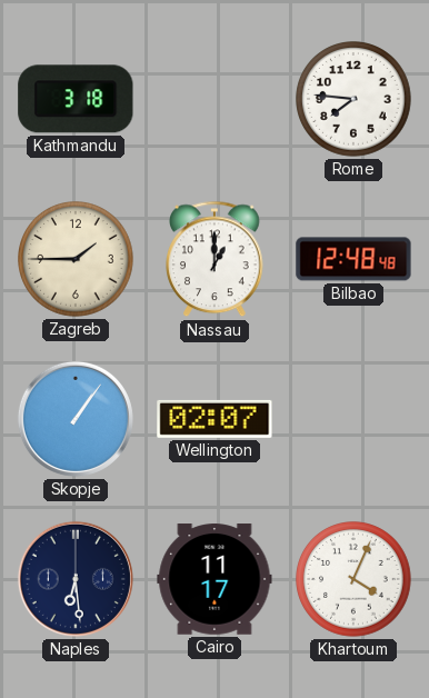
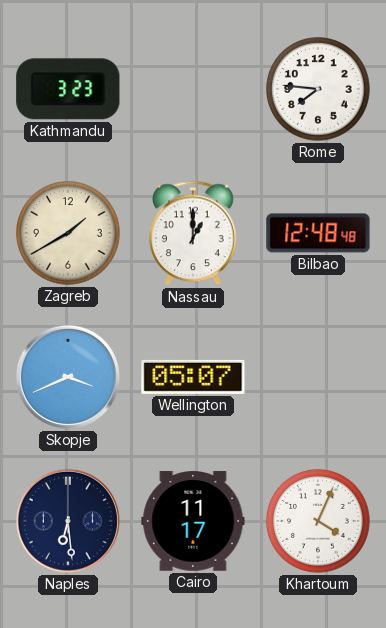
Kathmandu: 3:18 -> 3:23 (68, 89)
Zagreb: 1:45 -> 1:40 (68, 233)
Skopje: 1:06 -> 3:41 (68, 377)
Wellington: 02:07 -> 05:07 (193, 377)
